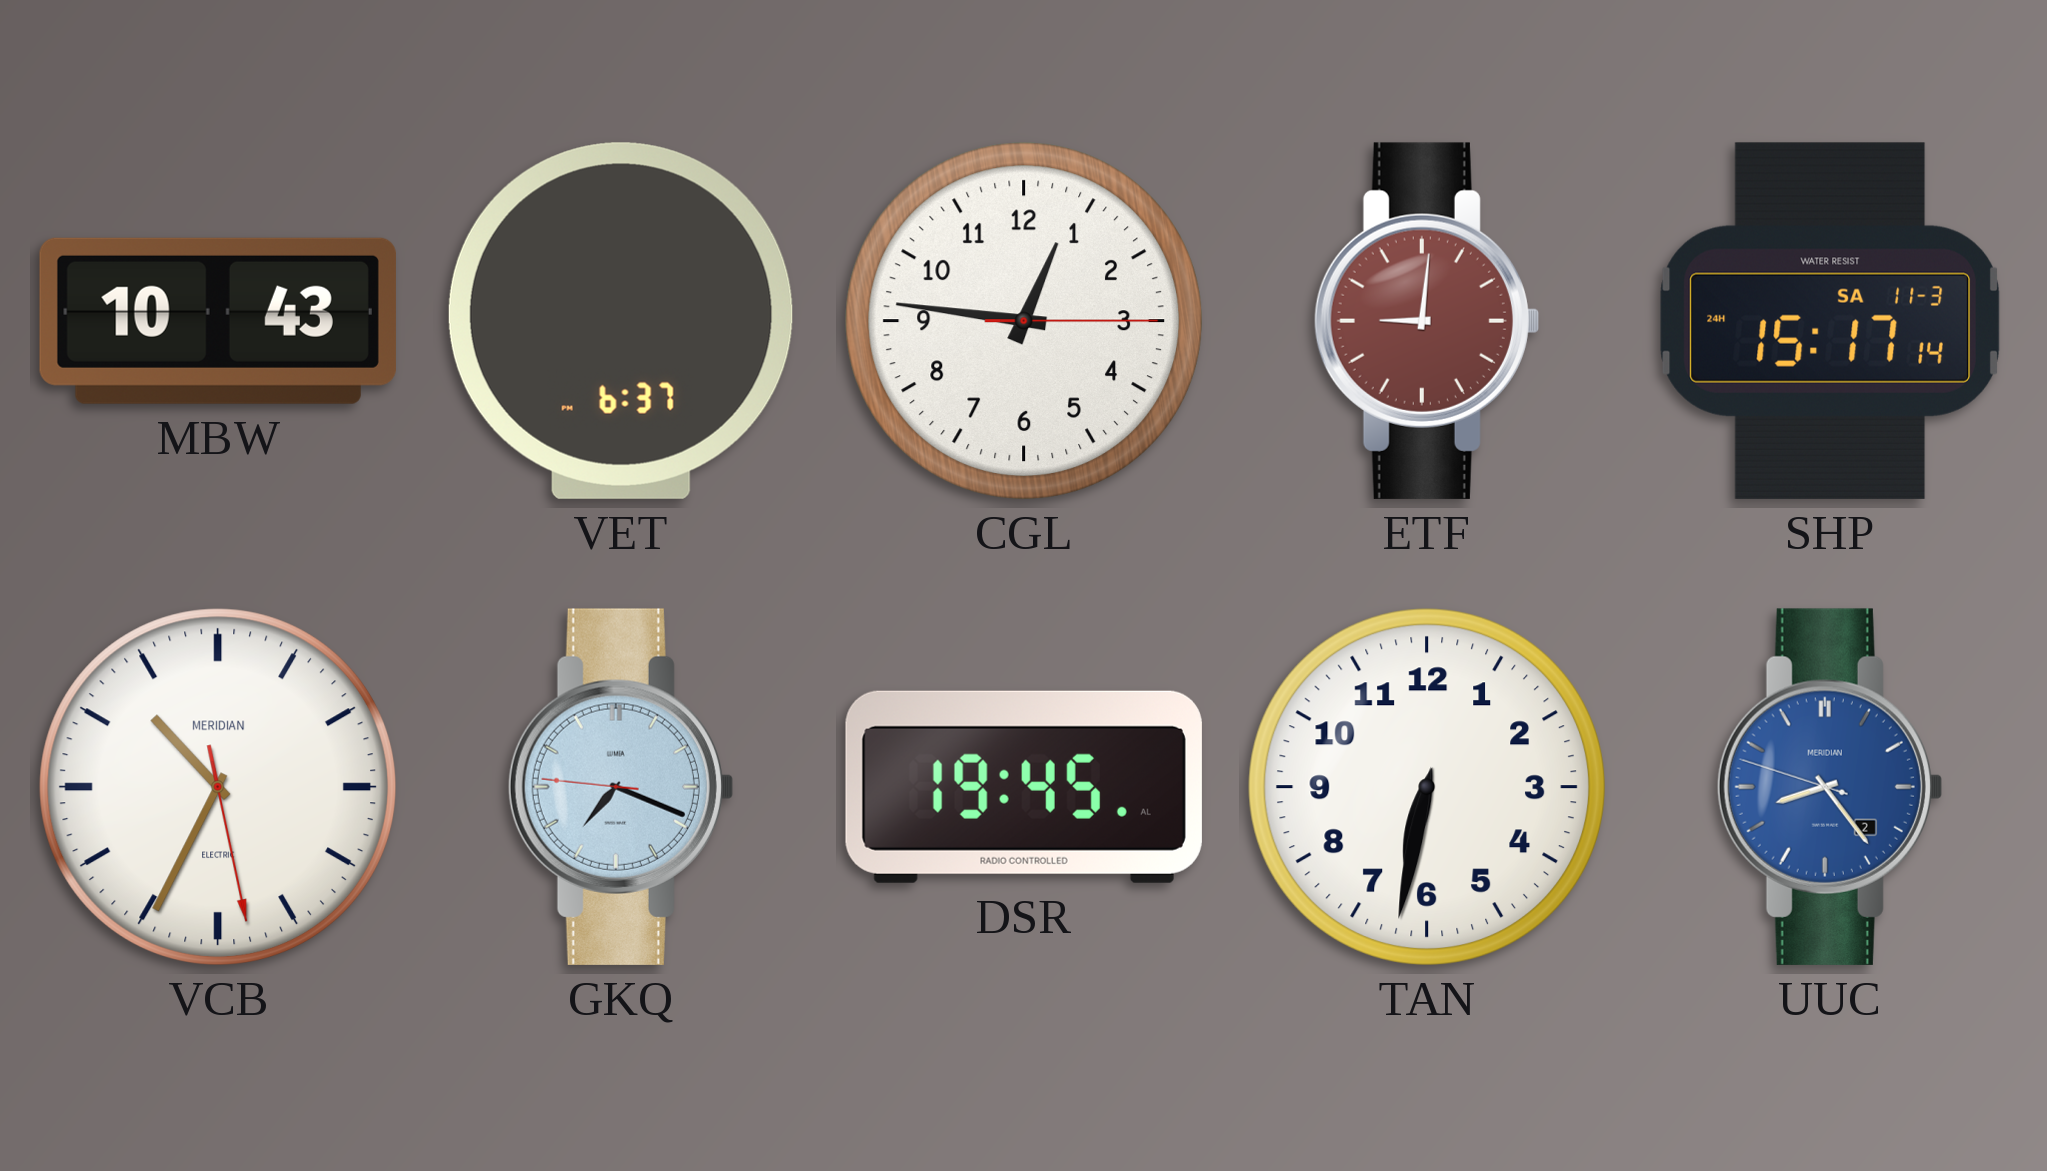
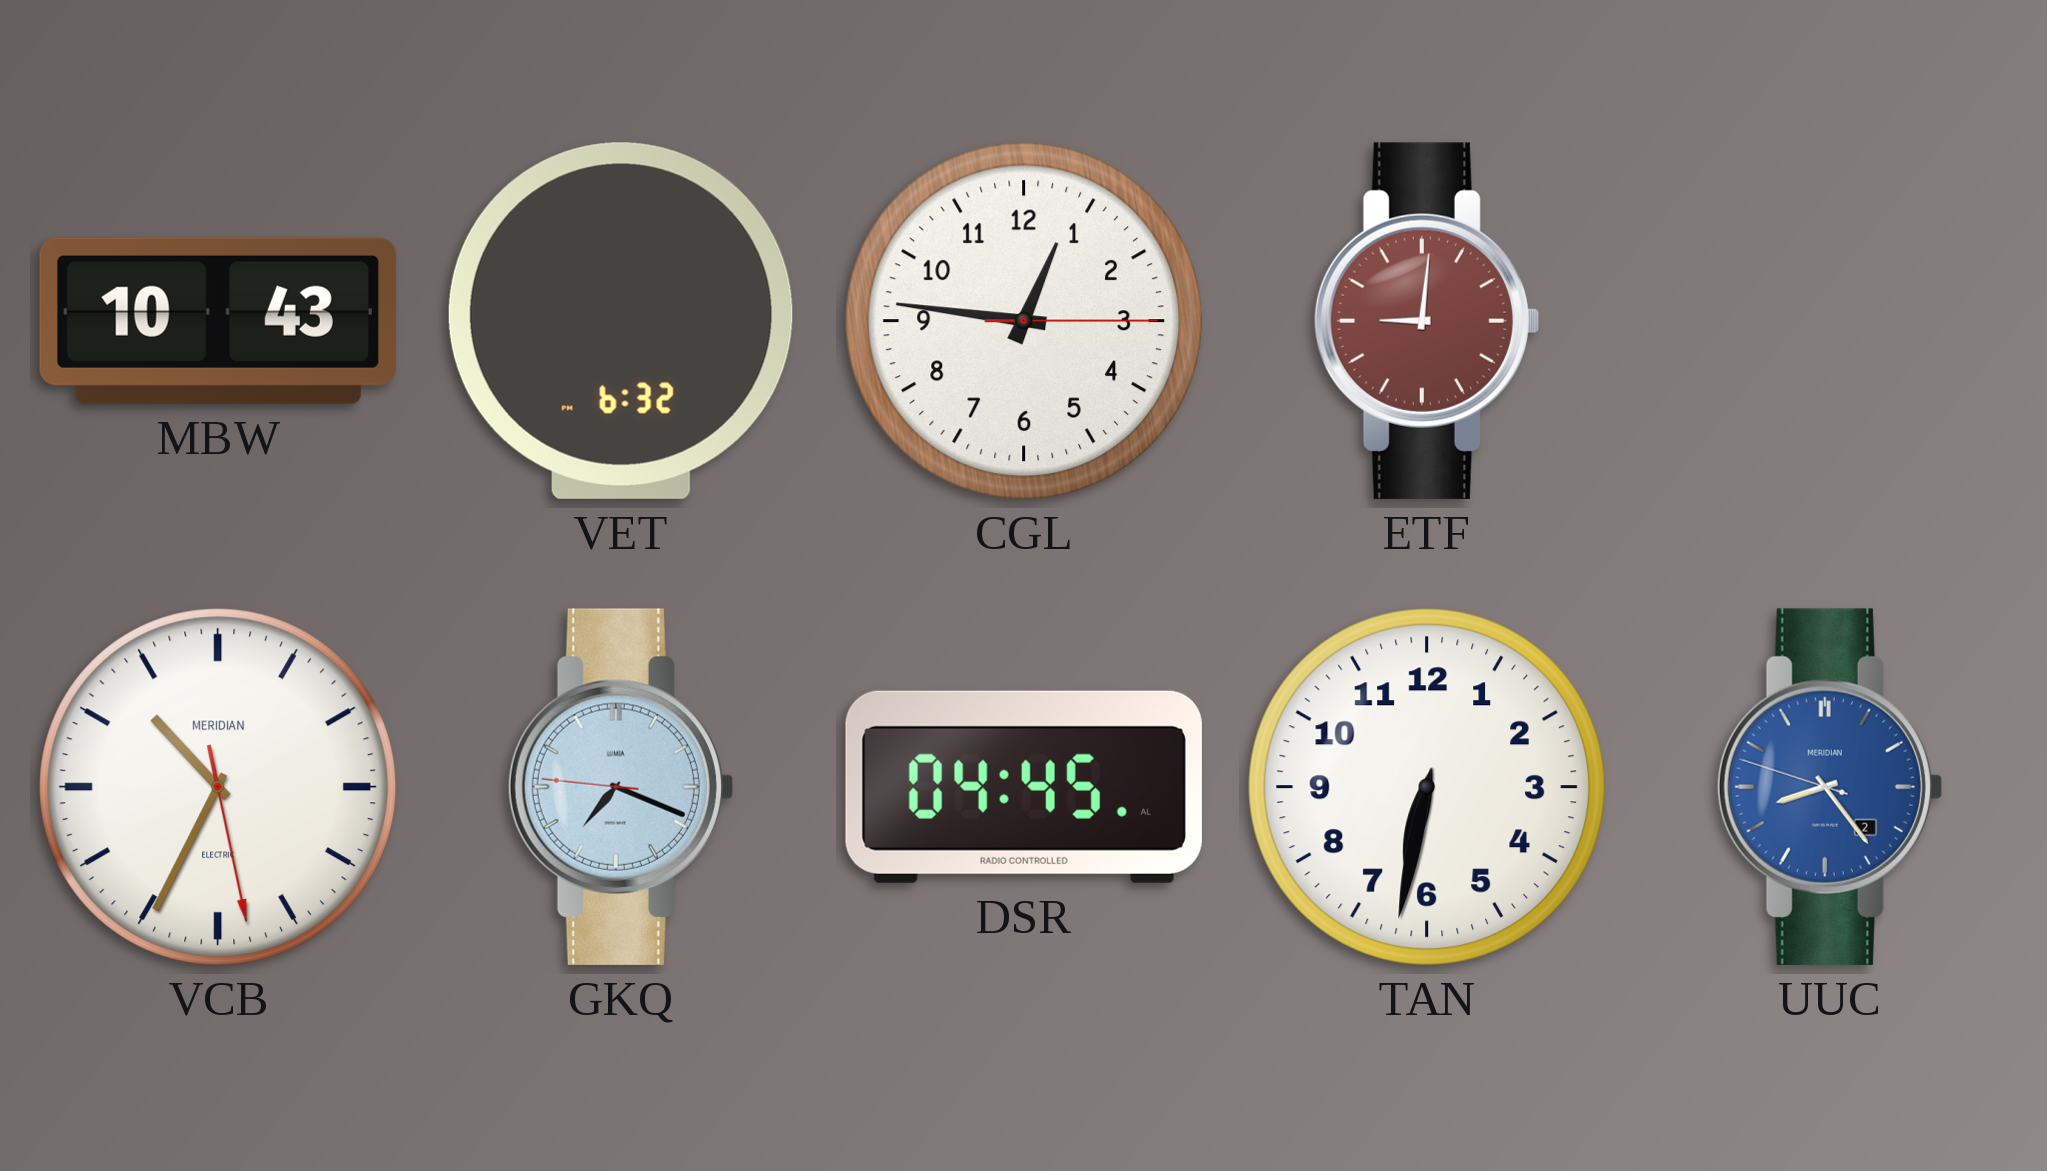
VET: 6:37 -> 6:32 (621, 321)
SHP: 15:17 -> none (1829, 321)
DSR: 19:45 -> 04:45 (1024, 787)
